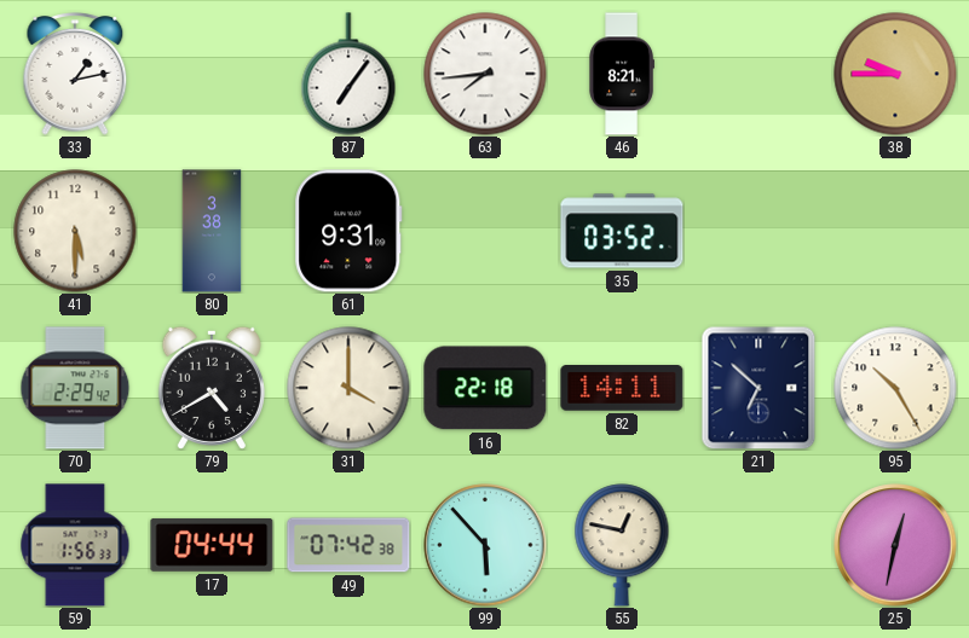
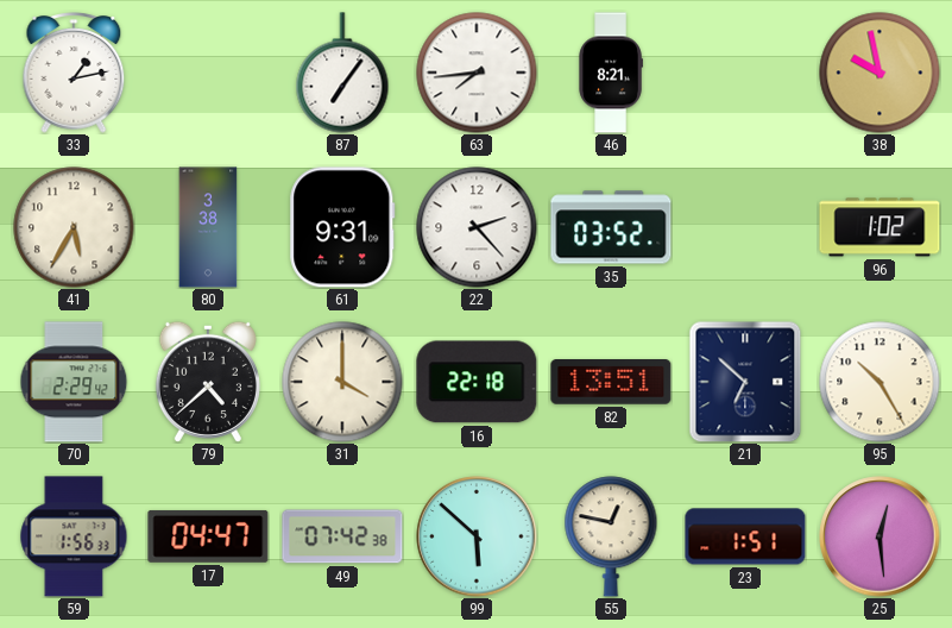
38: 9:45 -> 9:58 (880, 73)
41: 5:30 -> 5:35 (74, 227)
22: none -> 2:23 (477, 227)
96: none -> 1:02 (880, 227)
79: 4:40 -> 4:38 (208, 382)
82: 14:11 -> 13:51 (611, 383)
17: 04:44 -> 04:47 (208, 536)
99: 5:53 -> 5:52 (477, 536)
23: none -> 1:51 (745, 536)
25: 12:32 -> 12:29 (880, 536)
